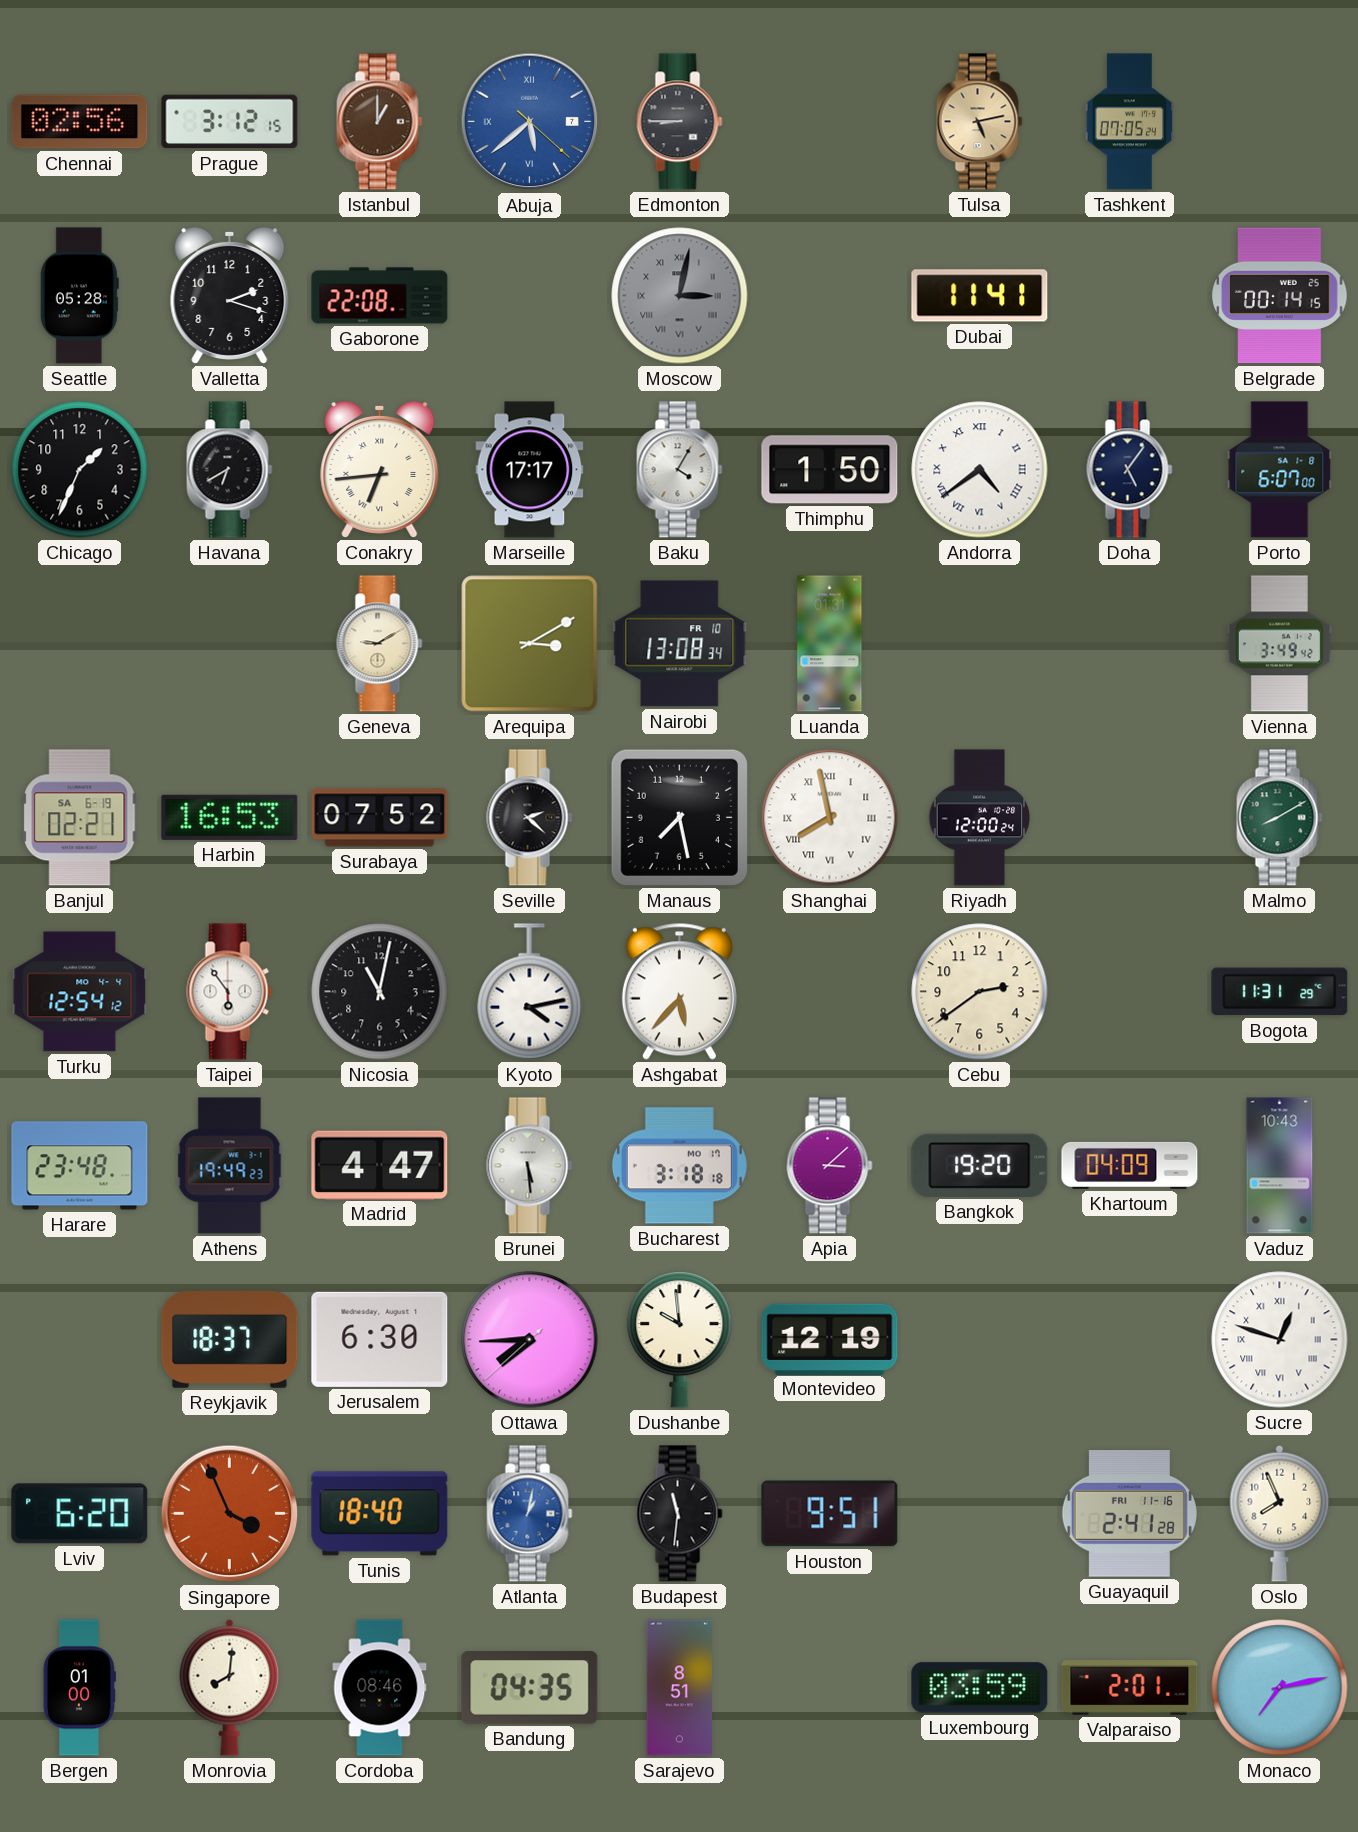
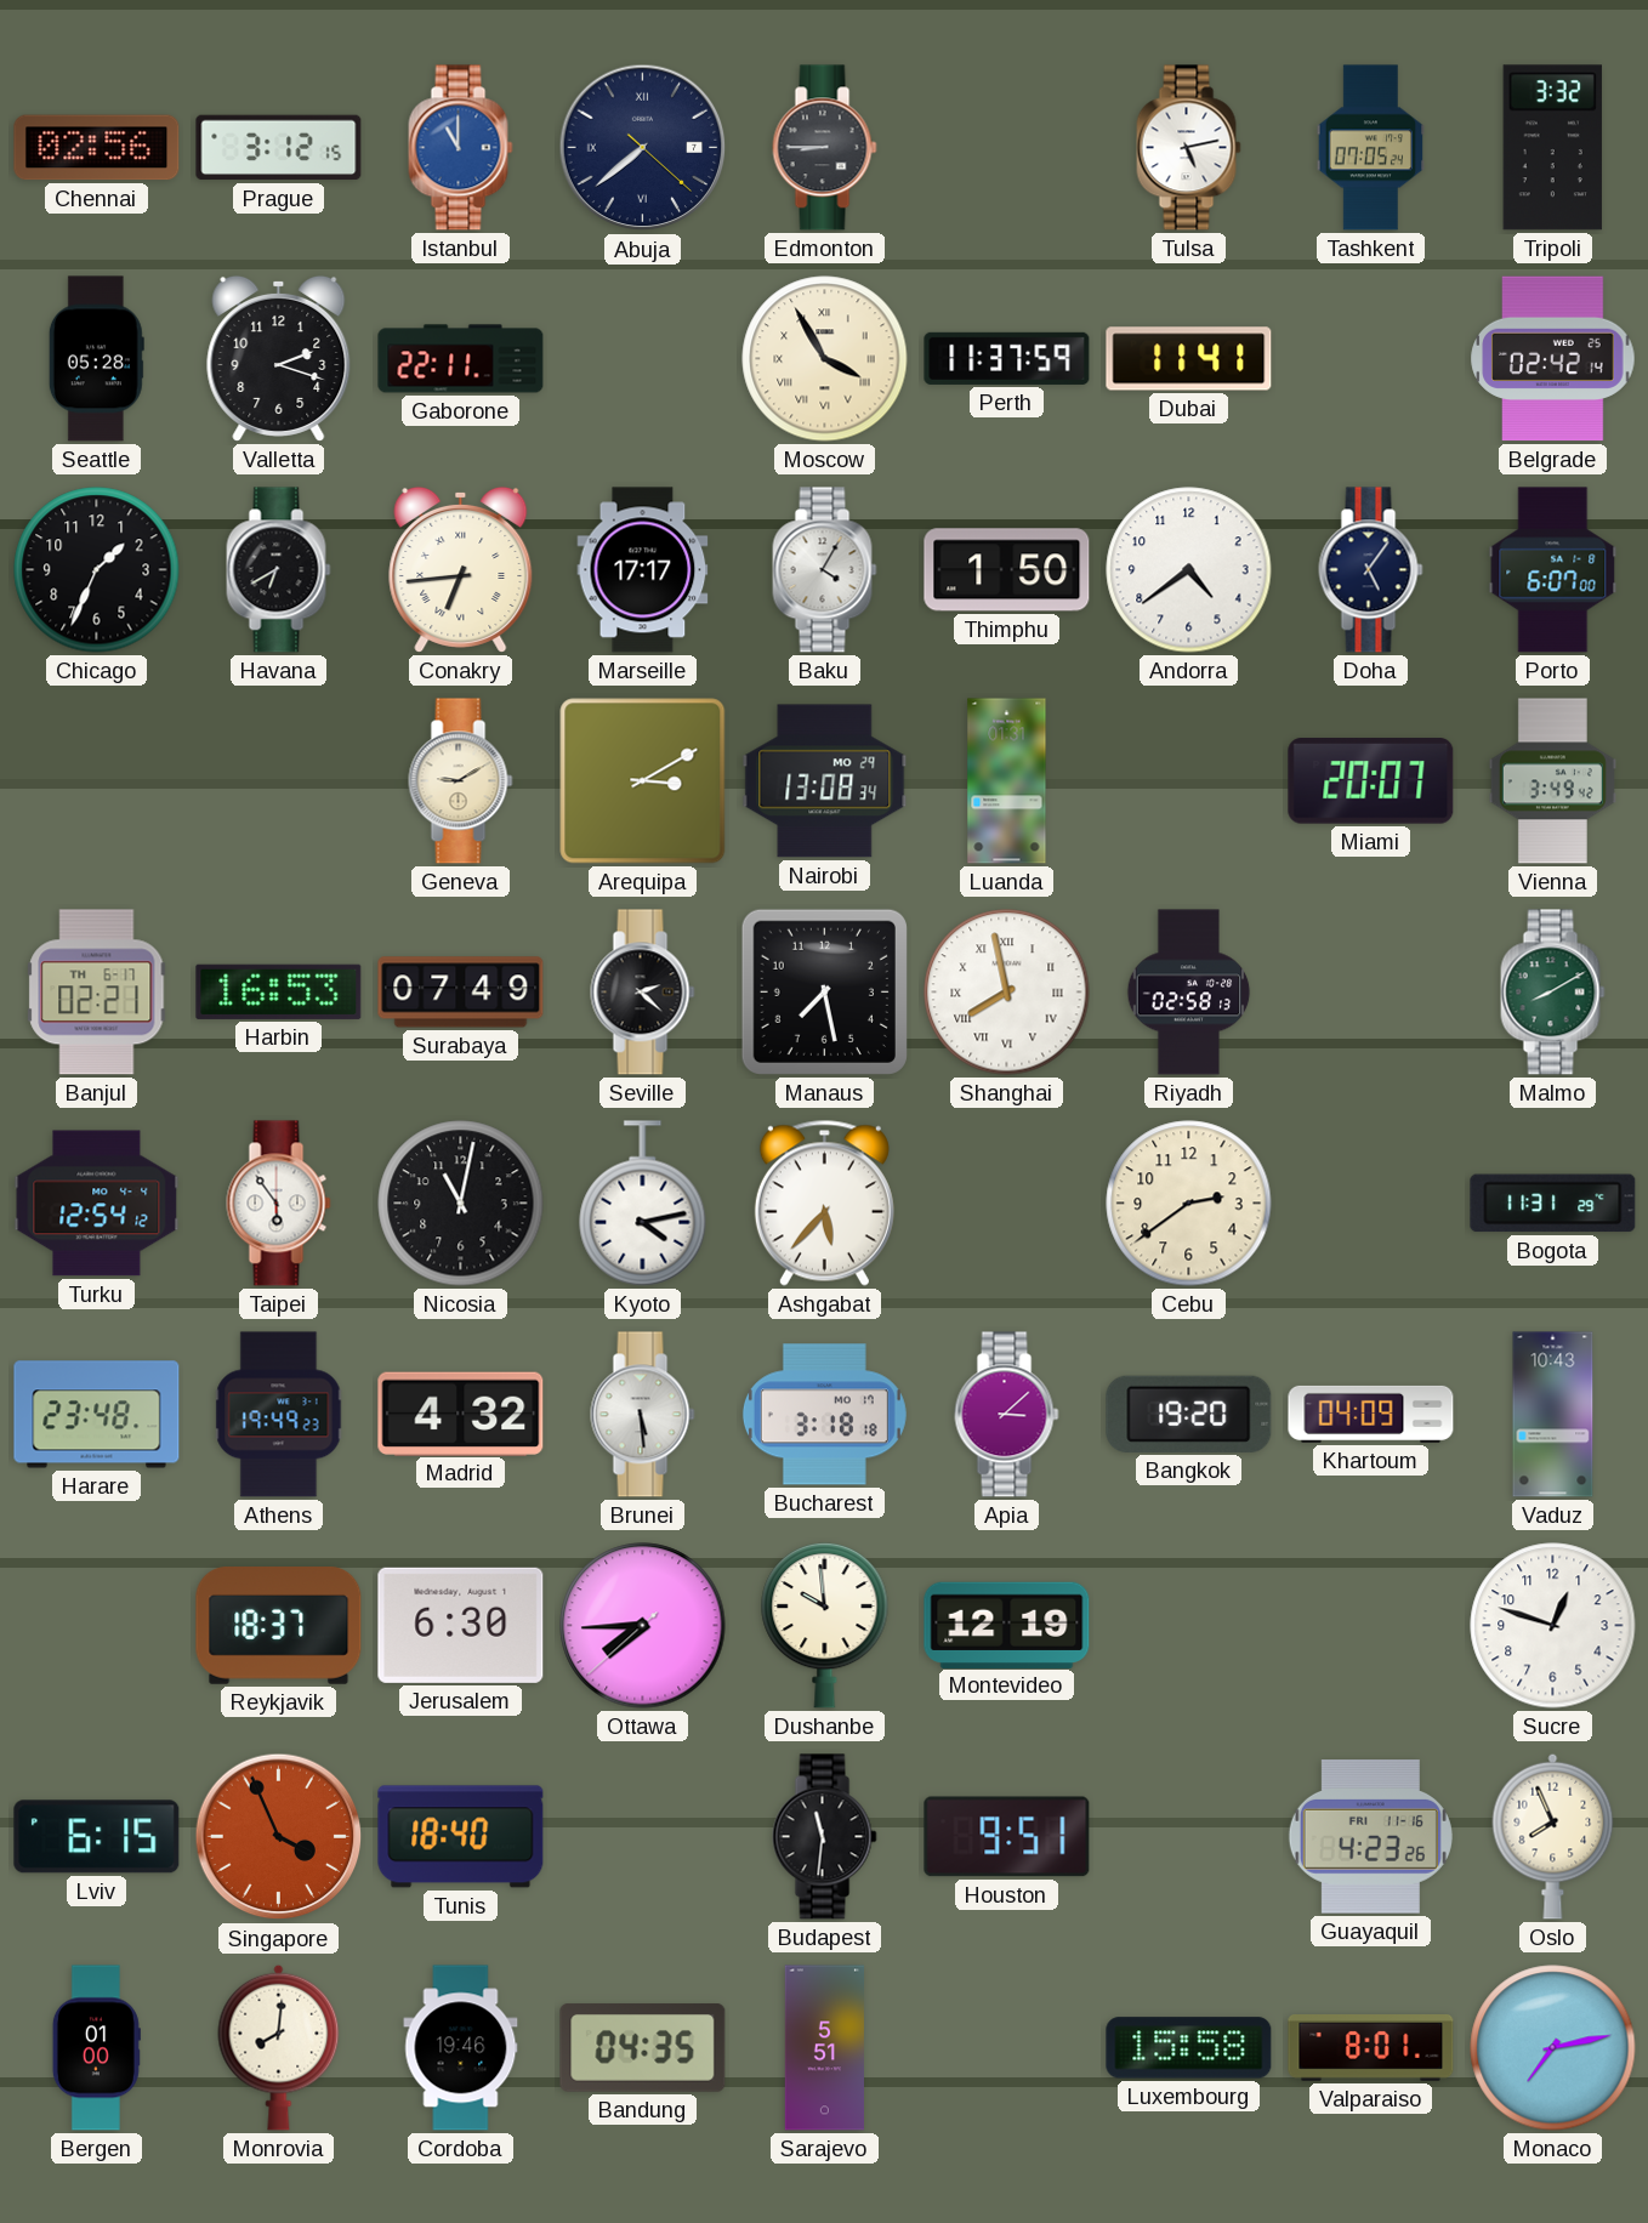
Istanbul: 1:00 -> 11:00 (461, 148)
Istanbul dial: brown -> blue (461, 148)
Abuja: 5:38 -> 7:38 (643, 148)
Abuja dial: blue -> navy (643, 148)
Tulsa dial: champagne -> white (1189, 148)
Tripoli: none -> 3:32 (1552, 148)
Gaborone: 22:08 -> 22:11 (461, 359)
Moscow: 3:02 -> 3:55 (825, 359)
Moscow dial: grey -> cream (825, 359)
Perth: none -> 11:37 (1007, 358)
Belgrade: 00:14 -> 02:42 (1553, 359)
Andorra numerals: Roman -> Arabic (1189, 570)
Nairobi date: FR 10 -> MO 29 (825, 781)
Miami: none -> 20:07 (1371, 781)
Banjul date: SA 6-19 -> TH 6-17 (97, 993)
Surabaya: 07:52 -> 07:49 (461, 993)
Riyadh: 12:00 -> 02:58 (1189, 993)
Madrid: 4:47 -> 4:32 (461, 1414)
Sucre numerals: Roman -> Arabic (1553, 1626)
Lviv: 6:20 -> 6:15 (97, 1837)
Atlanta: 1:02 -> none (530, 1514)
Guayaquil: 2:41 -> 4:23 (1370, 1837)
Cordoba: 08:46 -> 19:46 (461, 2048)
Sarajevo: 8:51 -> 5:51 (824, 2048)
Luxembourg: 03:59 -> 15:58 (1189, 2048)
Valparaiso: 2:01 -> 8:01 (1371, 2048)
